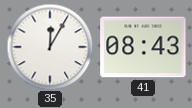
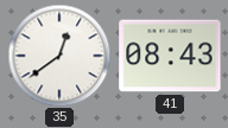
35: 12:05 -> 12:39 (59, 56)
